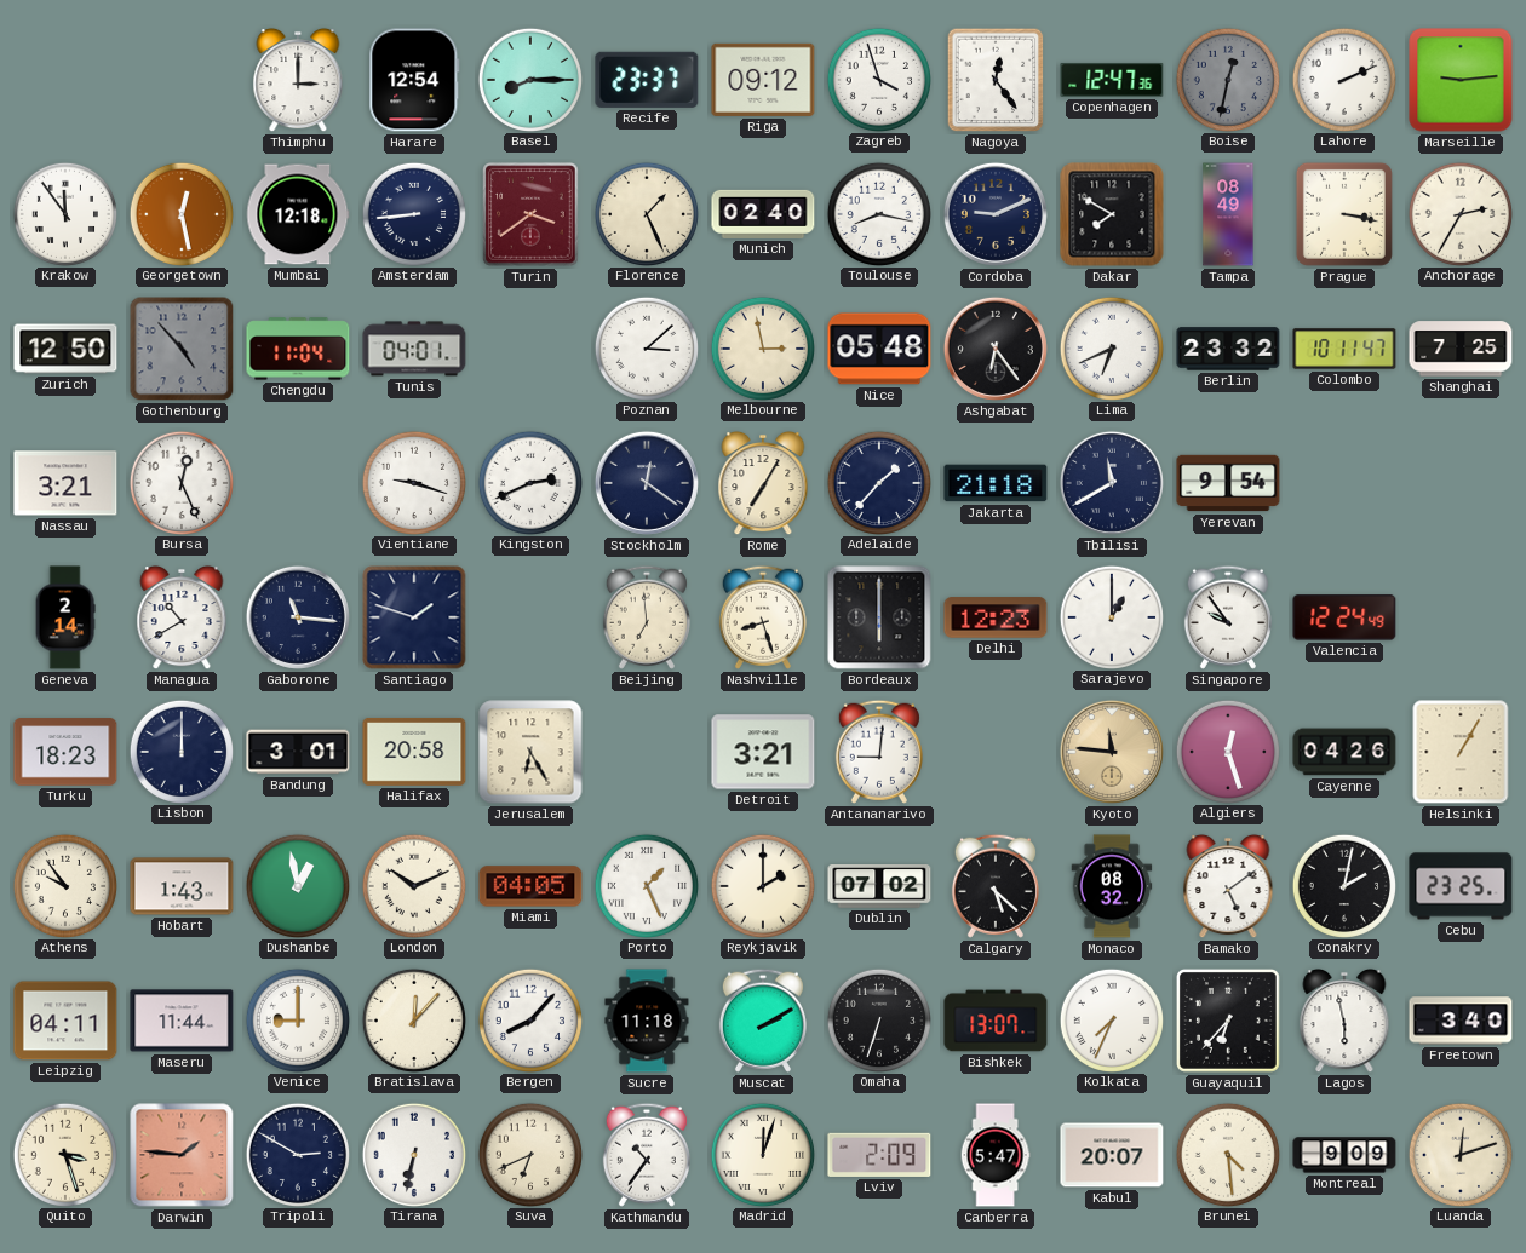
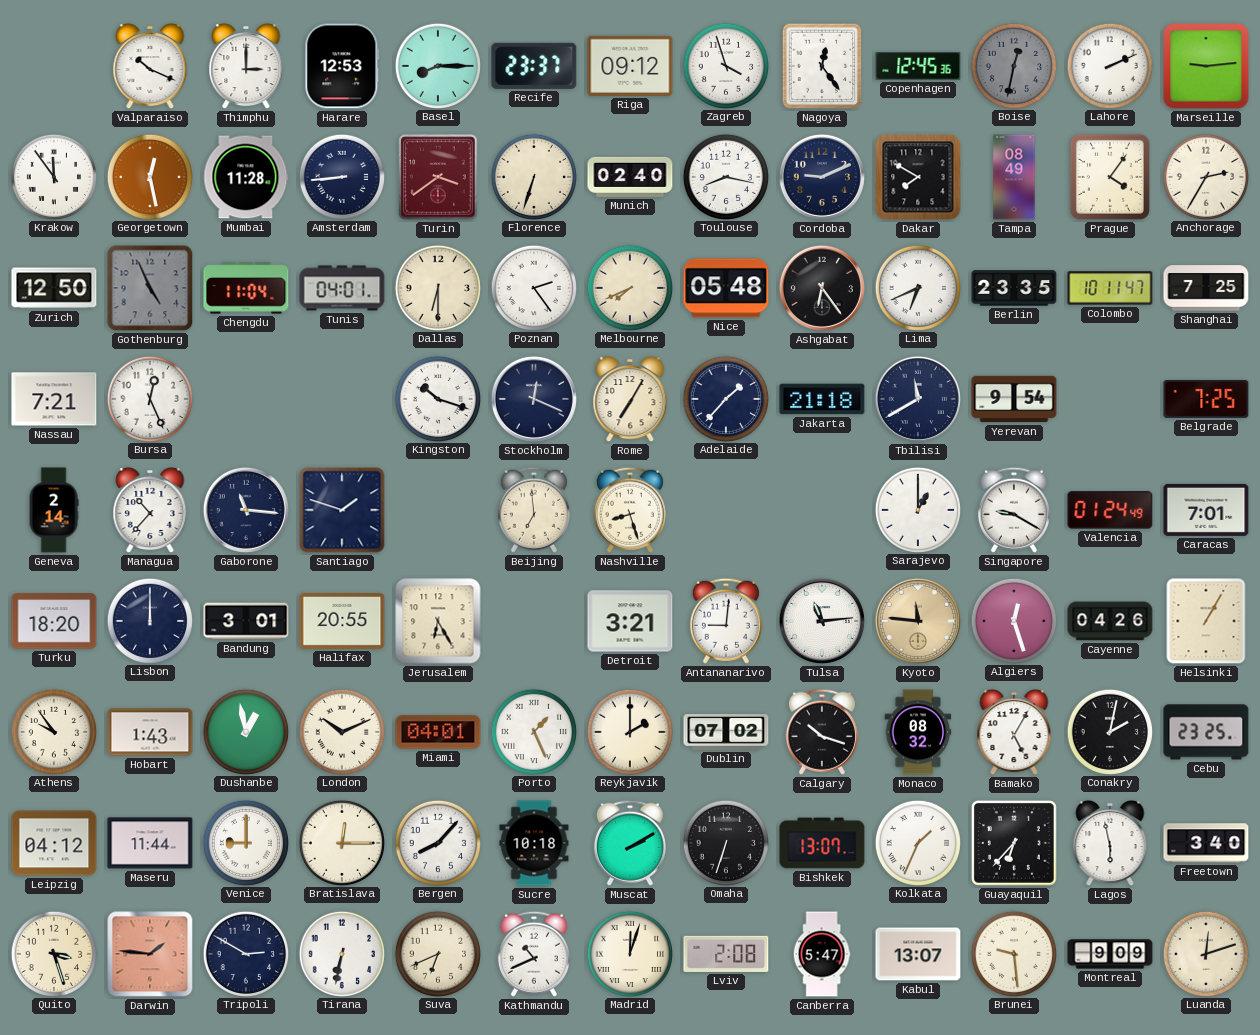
Valparaiso: none -> 10:19 (150, 66)
Harare: 12:54 -> 12:53 (342, 66)
Copenhagen: 12:47 -> 12:45 (918, 66)
Mumbai: 12:18 -> 11:28 (246, 177)
Florence: 1:26 -> 6:33 (533, 176)
Prague: 3:17 -> 4:06 (1110, 177)
Gothenburg: 4:53 -> 4:56 (150, 288)
Dallas: none -> 6:30 (437, 287)
Poznan: 3:08 -> 2:24 (533, 287)
Melbourne: 2:58 -> 7:41 (629, 287)
Berlin: 23:32 -> 23:35 (1014, 288)
Nassau: 3:21 -> 7:21 (54, 399)
Vientiane: 9:18 -> none (413, 482)
Kingston: 2:41 -> 10:18 (437, 398)
Stockholm: 12:21 -> 12:19 (534, 399)
Belgrade: none -> 7:25 (1206, 399)
Managua: 10:40 -> 10:37 (150, 510)
Bordeaux: 6:00 -> none (879, 617)
Delhi: 12:23 -> none (996, 617)
Singapore: 9:54 -> 9:20 (1014, 510)
Valencia: 12:24 -> 01:24 (1110, 510)
Caracas: none -> 7:01 (1206, 510)
Turku: 18:23 -> 18:20 (54, 621)
Halifax: 20:58 -> 20:55 (342, 621)
Tulsa: none -> 11:14 (822, 621)
Miami: 04:05 -> 04:01 (438, 732)
Calgary: 5:22 -> 10:18 (822, 732)
Bamako: 5:09 -> 5:05 (1014, 732)
Leipzig: 04:11 -> 04:12 (54, 843)
Bratislava: 12:07 -> 12:15 (341, 842)
Sucre: 11:18 -> 10:18 (534, 843)
Kolkata: 7:34 -> 1:34 (917, 842)
Kathmandu: 10:36 -> 10:41 (534, 954)
Lviv: 2:09 -> 2:08 (726, 954)
Kabul: 20:07 -> 13:07 (918, 954)
Brunei: 4:29 -> 9:29 (1013, 953)
